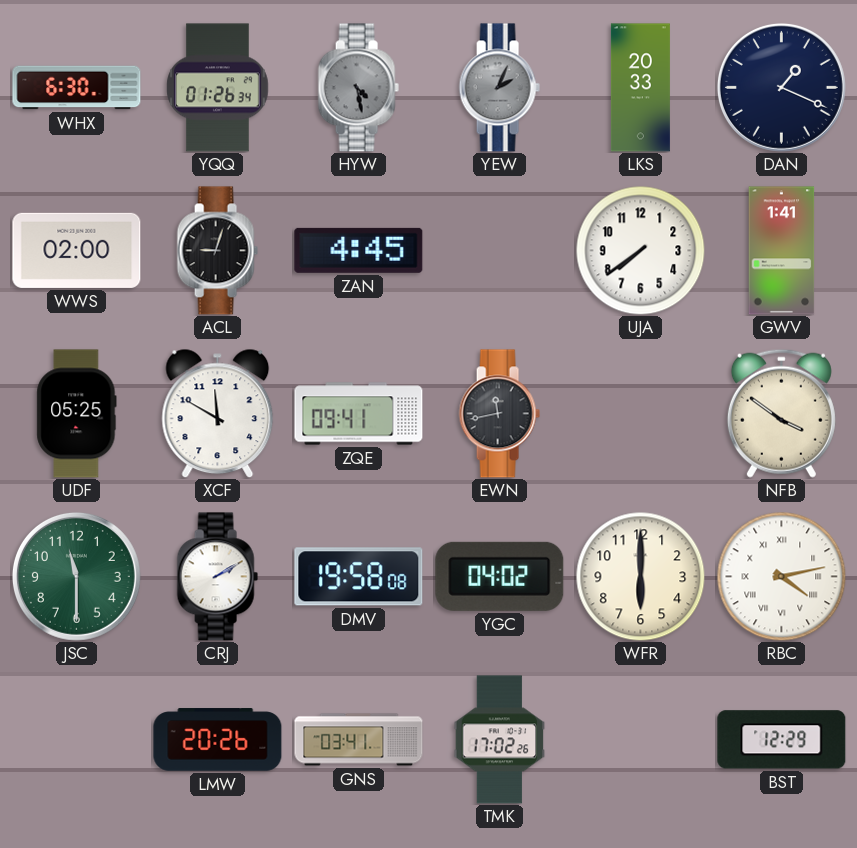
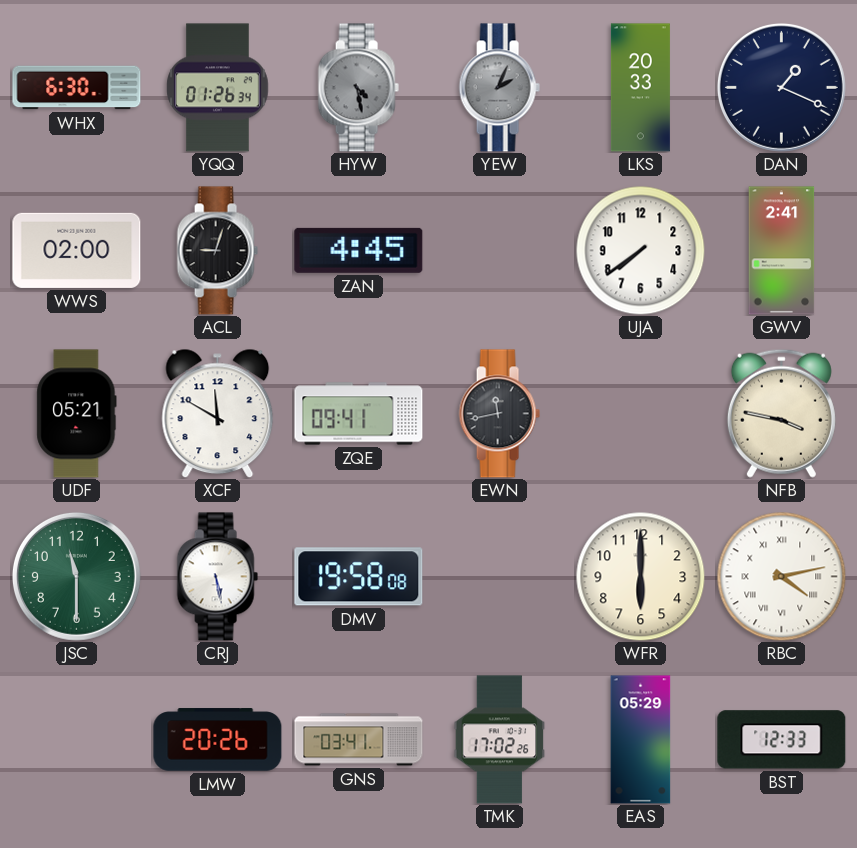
GWV: 1:41 -> 2:41 (782, 251)
UDF: 05:25 -> 05:21 (77, 414)
NFB: 3:51 -> 3:47 (781, 413)
CRJ: 2:10 -> 5:28 (217, 577)
YGC: 04:02 -> none (500, 576)
EAS: none -> 05:29 (641, 740)
BST: 12:29 -> 12:33 (782, 740)
